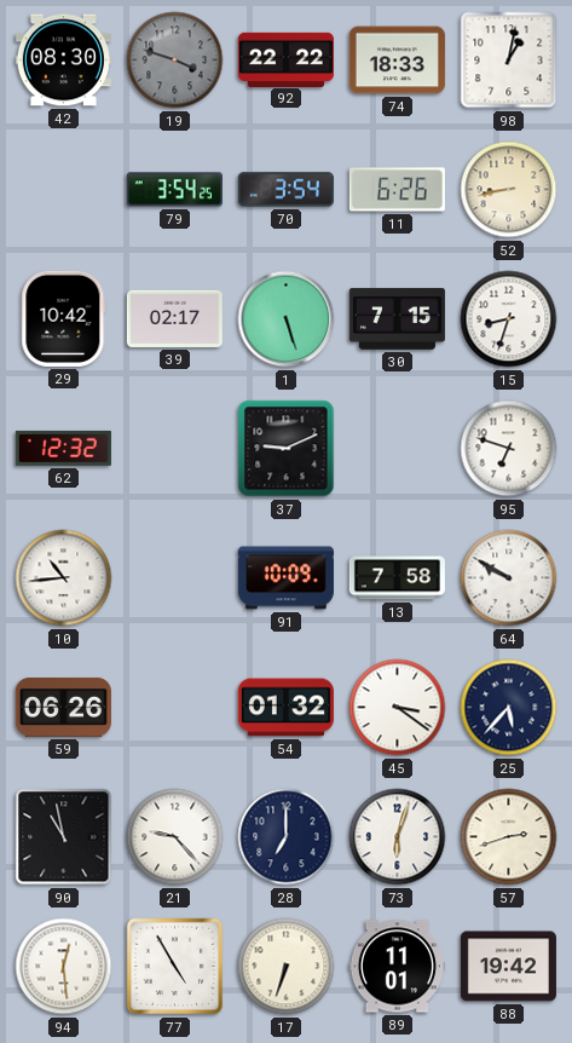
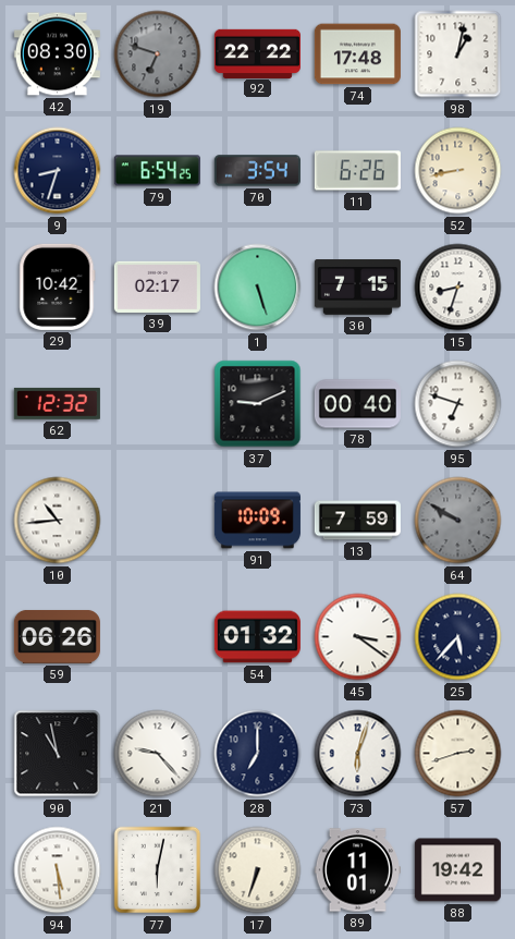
19: 3:48 -> 6:48 (158, 54)
74: 18:33 -> 17:48 (357, 54)
9: none -> 8:33 (58, 171)
79: 3:54 -> 6:54 (157, 171)
78: none -> 00:40 (357, 404)
13: 7:58 -> 7:59 (357, 521)
64 dial: white -> grey (458, 521)
94: 12:29 -> 5:29 (58, 870)
77: 4:55 -> 6:02 (158, 870)
